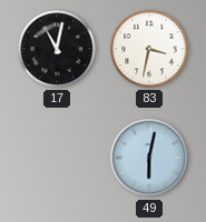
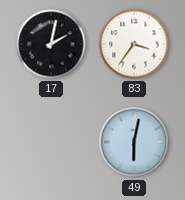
17: 11:02 -> 2:02 (51, 44)
83: 3:32 -> 3:36 (134, 44)
